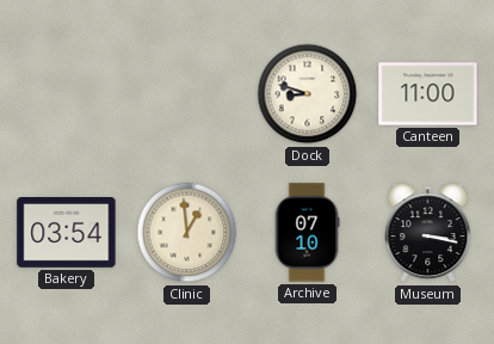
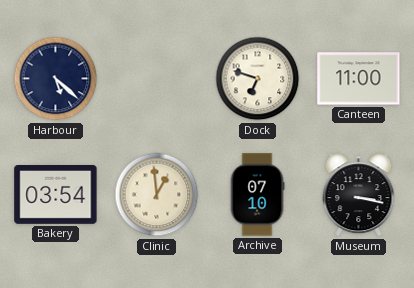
Harbour: none -> 5:22 (56, 79)
Dock: 8:48 -> 6:48 (258, 79)
